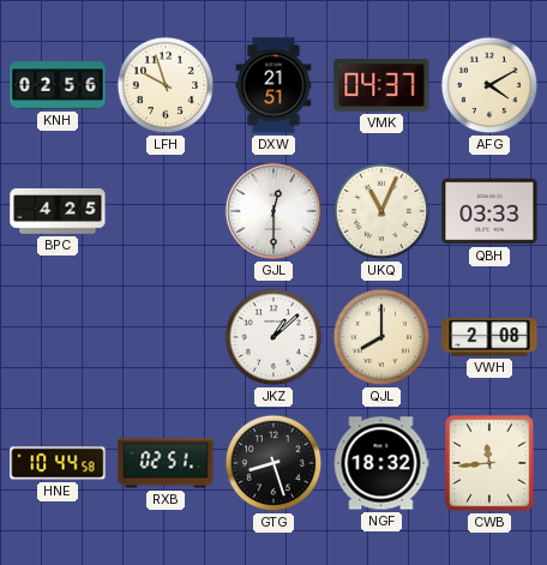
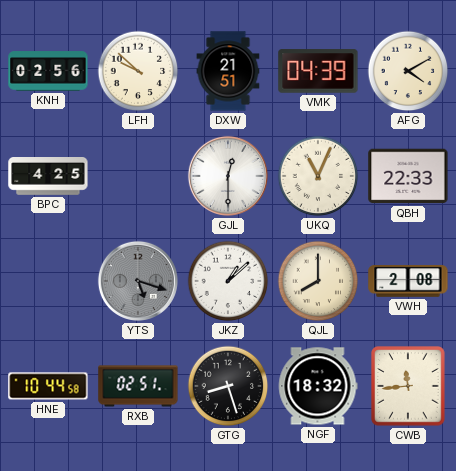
LFH: 9:57 -> 9:52 (138, 71)
VMK: 04:37 -> 04:39 (318, 71)
QBH: 03:33 -> 22:33 (408, 176)
YTS: none -> 5:18 (138, 281)
